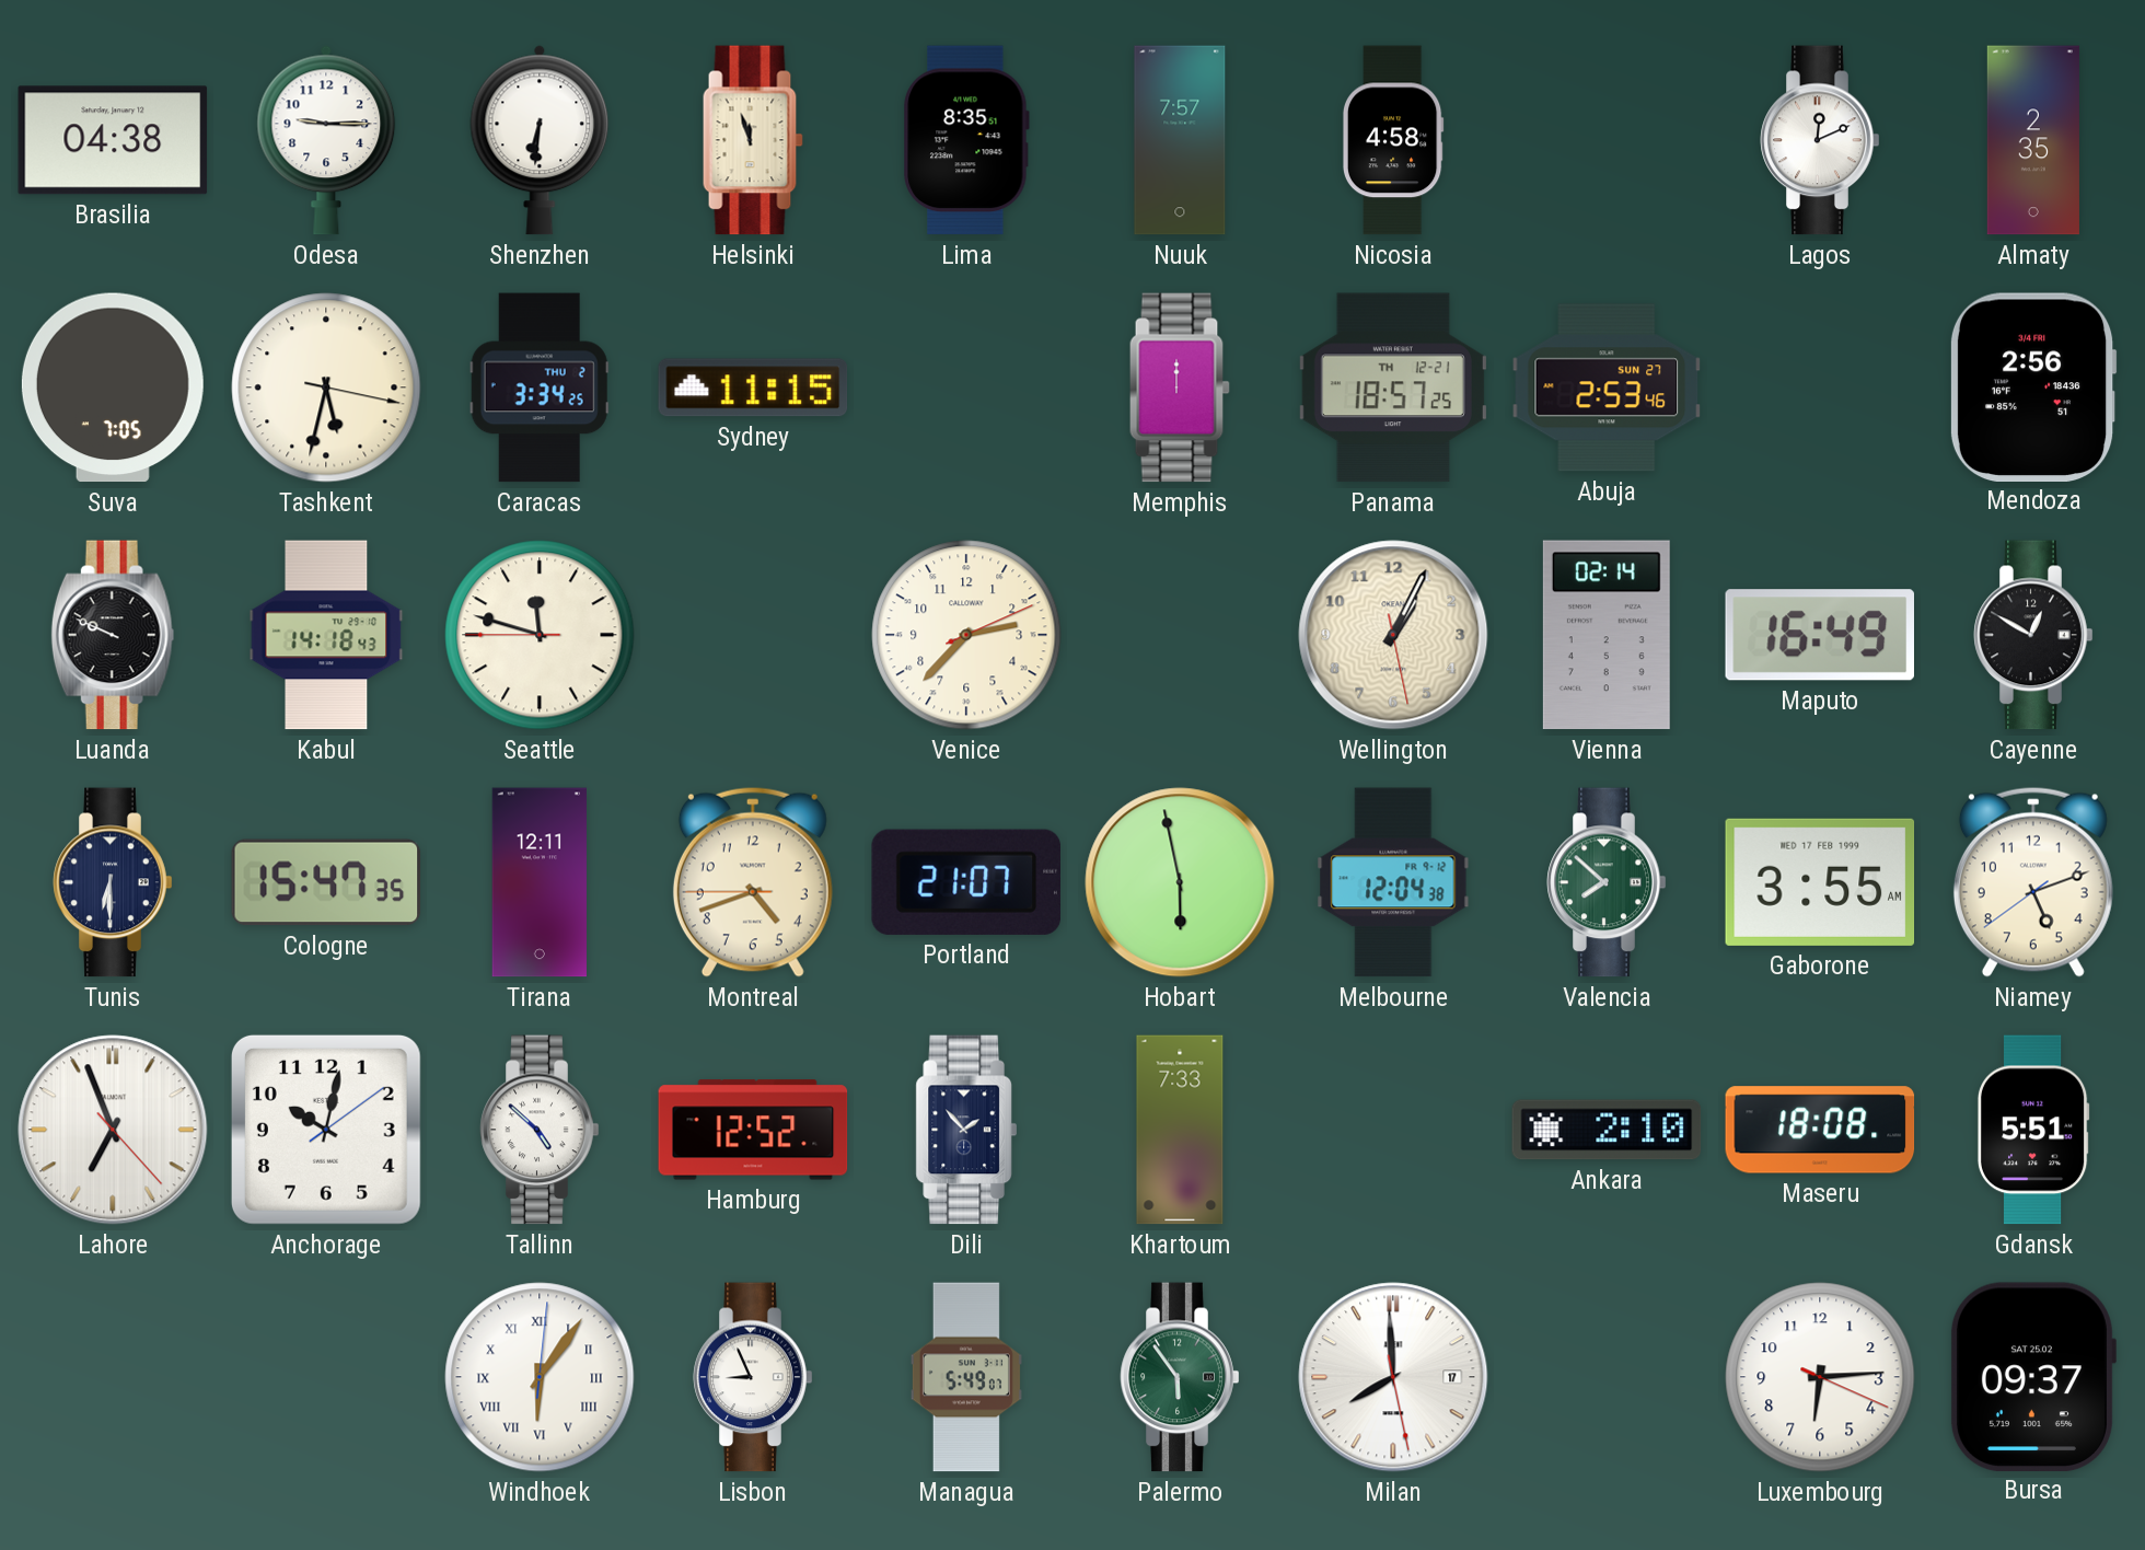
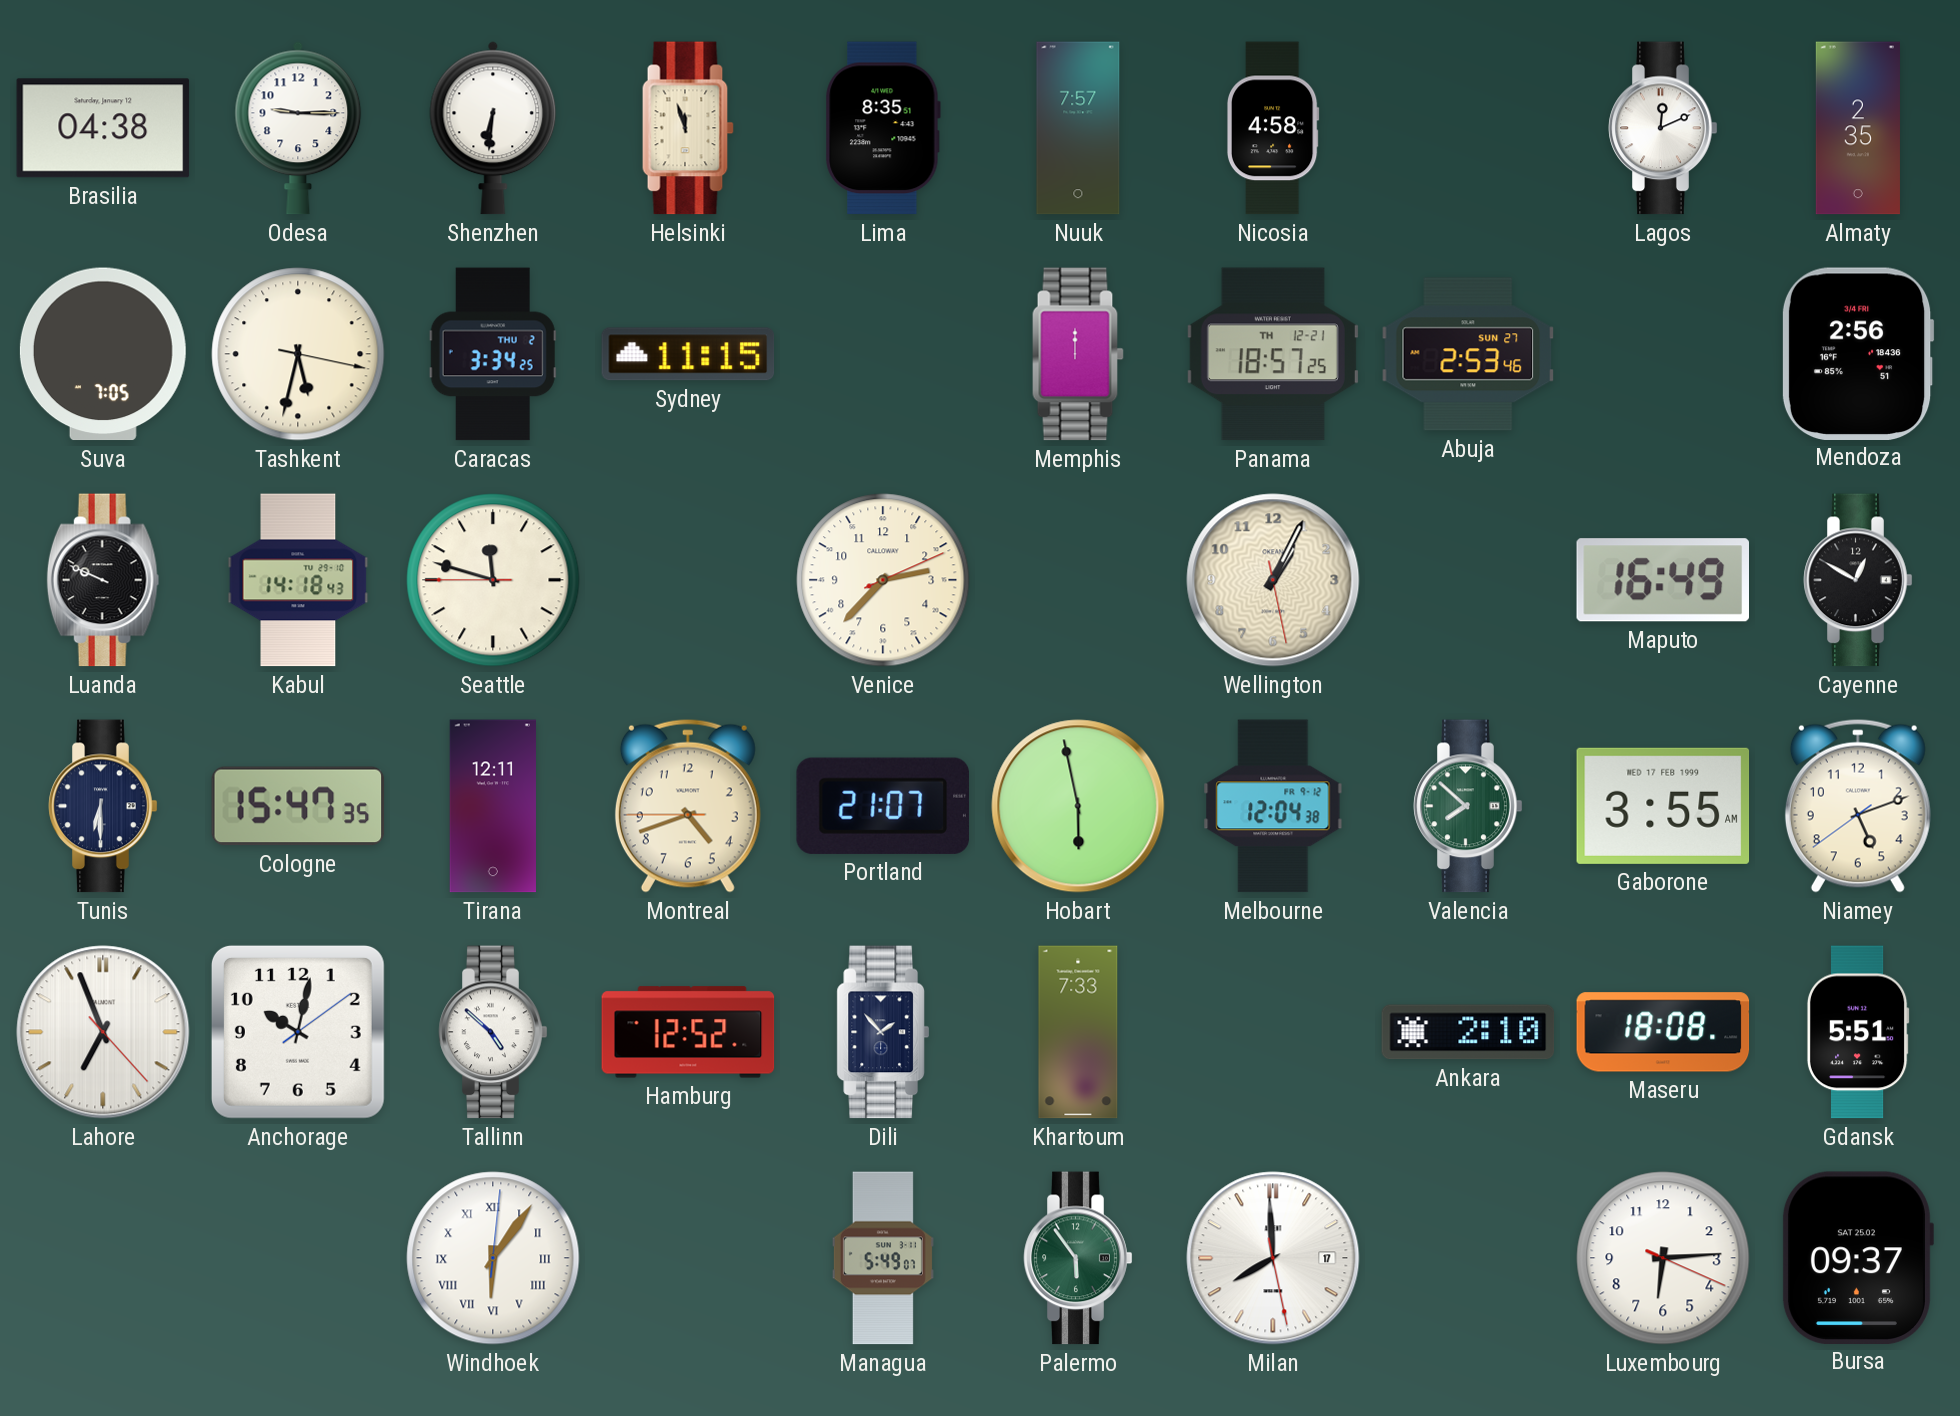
Vienna: 02:14 -> none (1607, 635)
Lisbon: 8:56 -> none (753, 1377)
